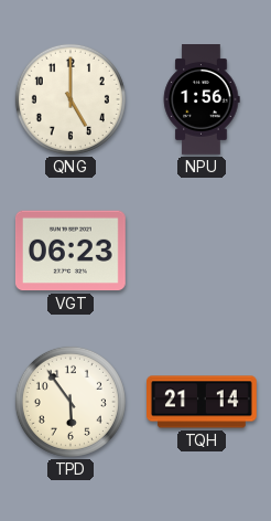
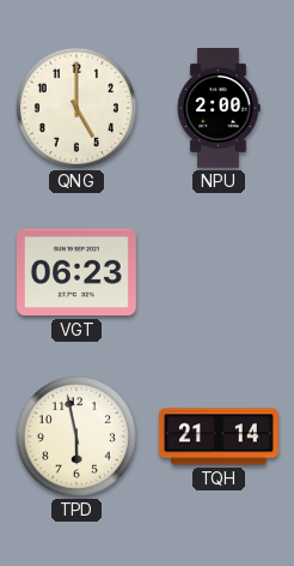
NPU: 1:56 -> 2:00 (219, 109)
TPD: 5:54 -> 5:58 (76, 436)
